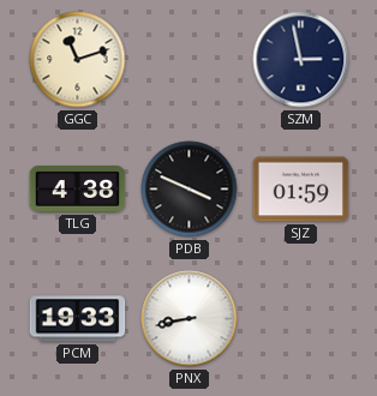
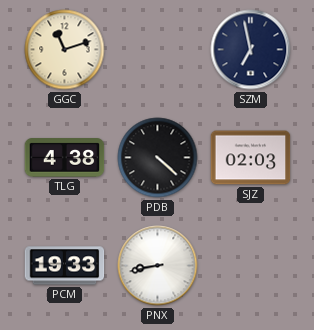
SZM: 2:58 -> 6:58 (251, 50)
PDB: 3:49 -> 4:22 (158, 158)
SJZ: 01:59 -> 02:03 (251, 158)
